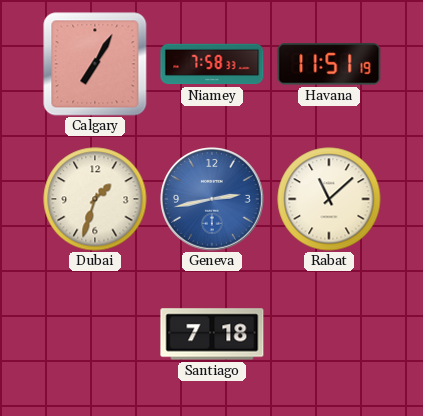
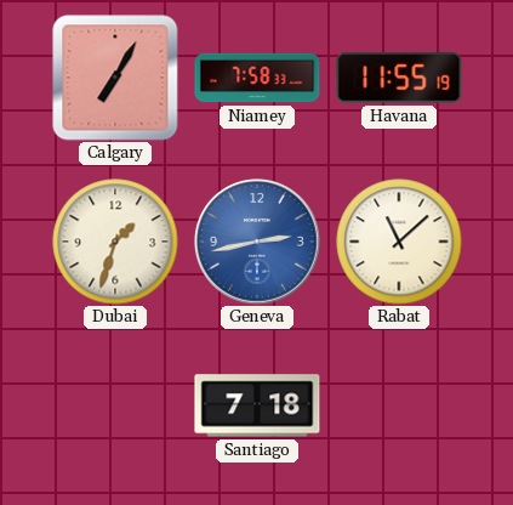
Havana: 11:51 -> 11:55 (399, 78)
